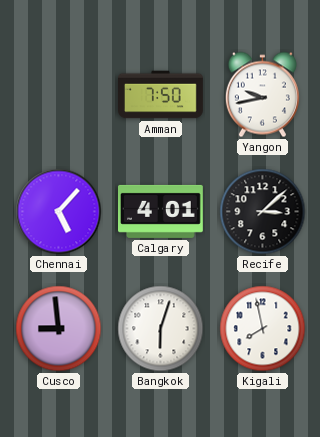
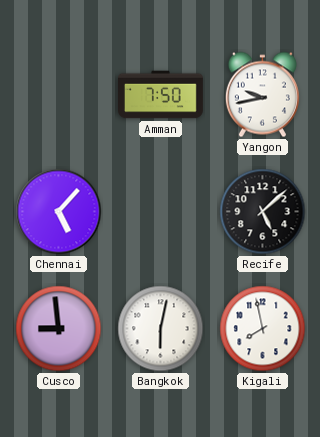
Calgary: 4:01 -> none (161, 211)
Recife: 3:08 -> 5:08 (263, 212)
Bangkok: 6:03 -> 6:02 (161, 329)
